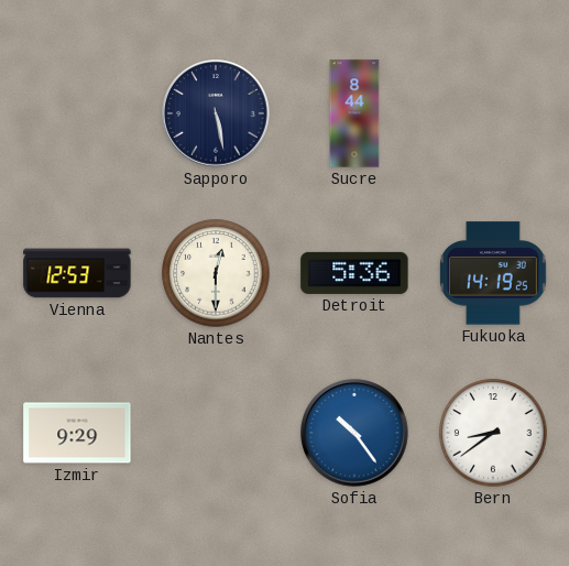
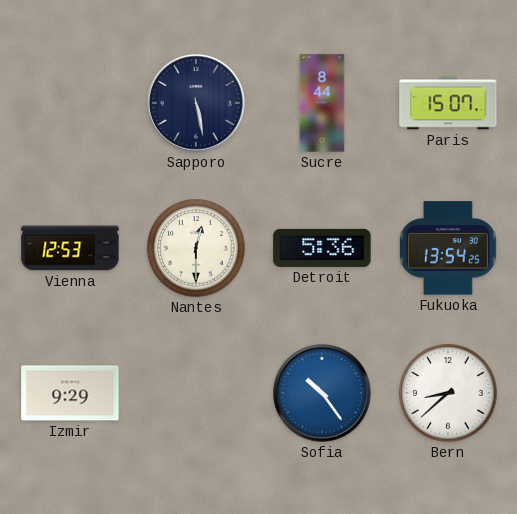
Paris: none -> 15:07 (448, 103)
Fukuoka: 14:19 -> 13:54 (449, 248)
Bern: 8:39 -> 8:38 (448, 393)
